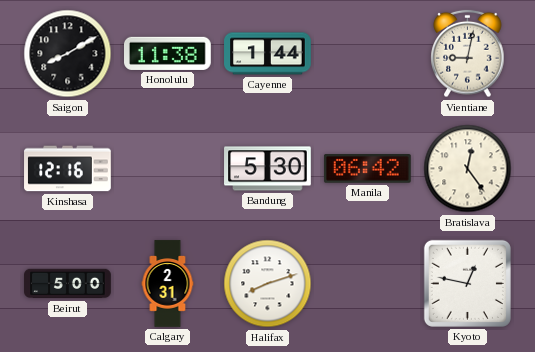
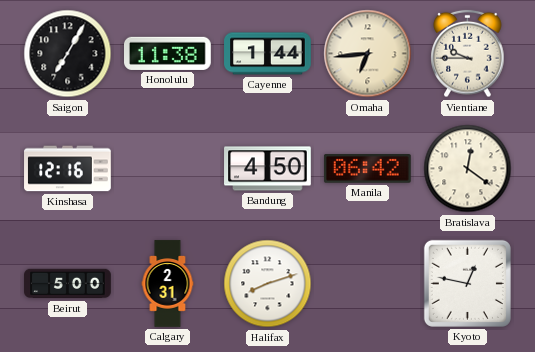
Saigon: 8:10 -> 7:05 (68, 54)
Omaha: none -> 6:44 (368, 54)
Vientiane: 9:02 -> 9:45 (468, 54)
Bandung: 5:30 -> 4:50 (268, 169)
Bratislava: 12:24 -> 12:21 (468, 169)
